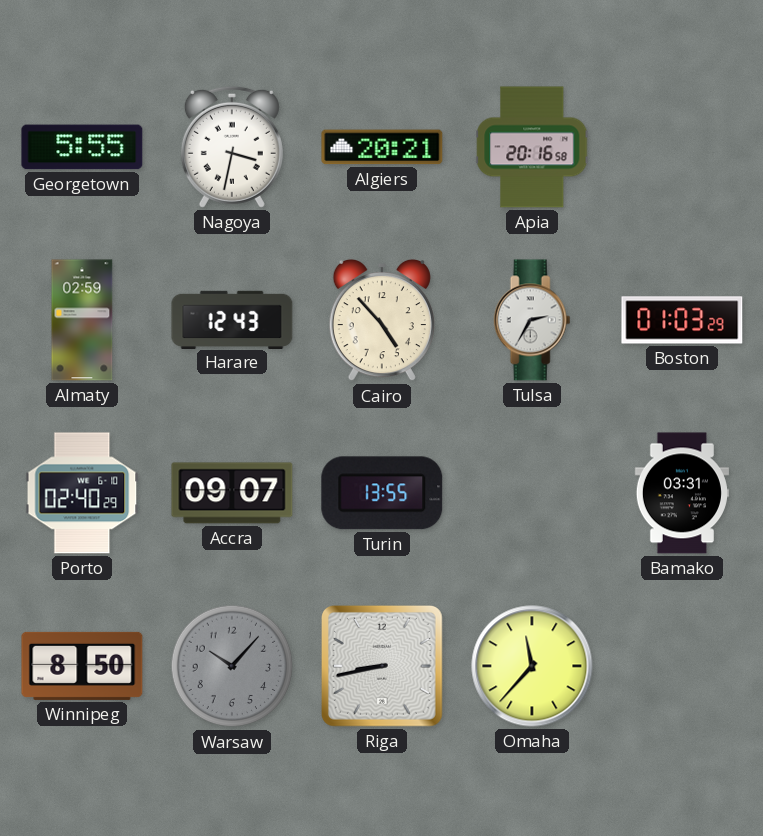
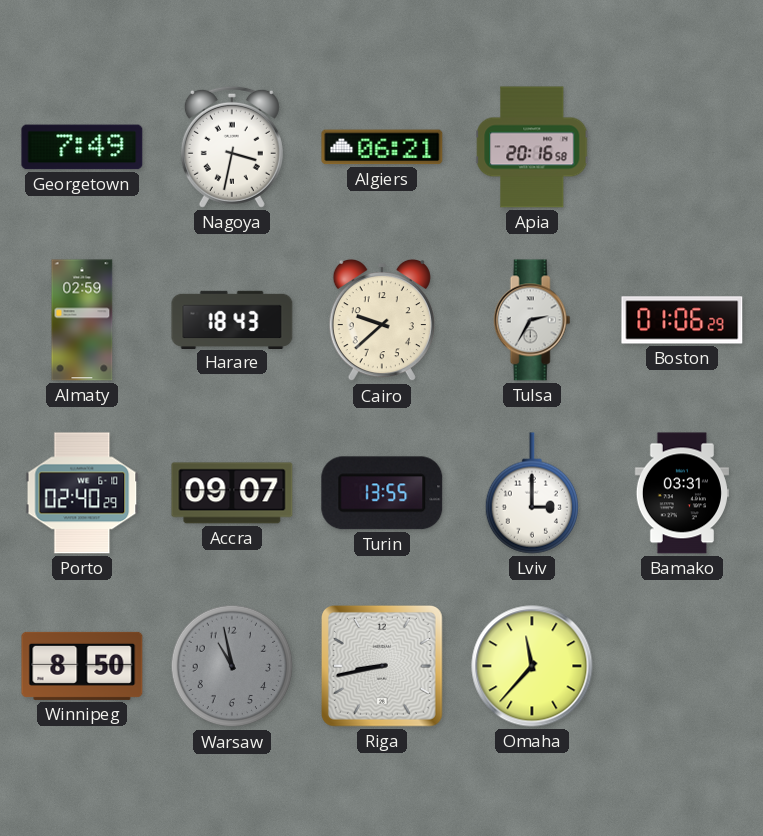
Georgetown: 5:55 -> 7:49 (82, 147)
Algiers: 20:21 -> 06:21 (382, 147)
Harare: 12:43 -> 18:43 (232, 319)
Cairo: 4:53 -> 9:38 (382, 320)
Boston: 01:03 -> 01:06 (682, 320)
Lviv: none -> 3:00 (531, 493)
Warsaw: 10:07 -> 10:58 (232, 666)
